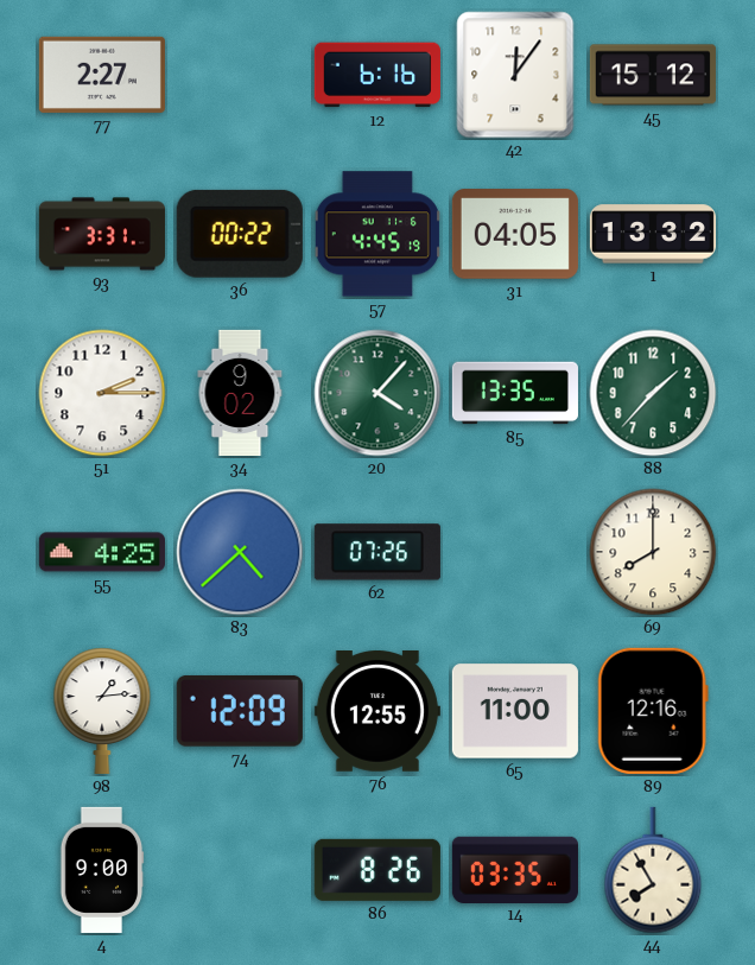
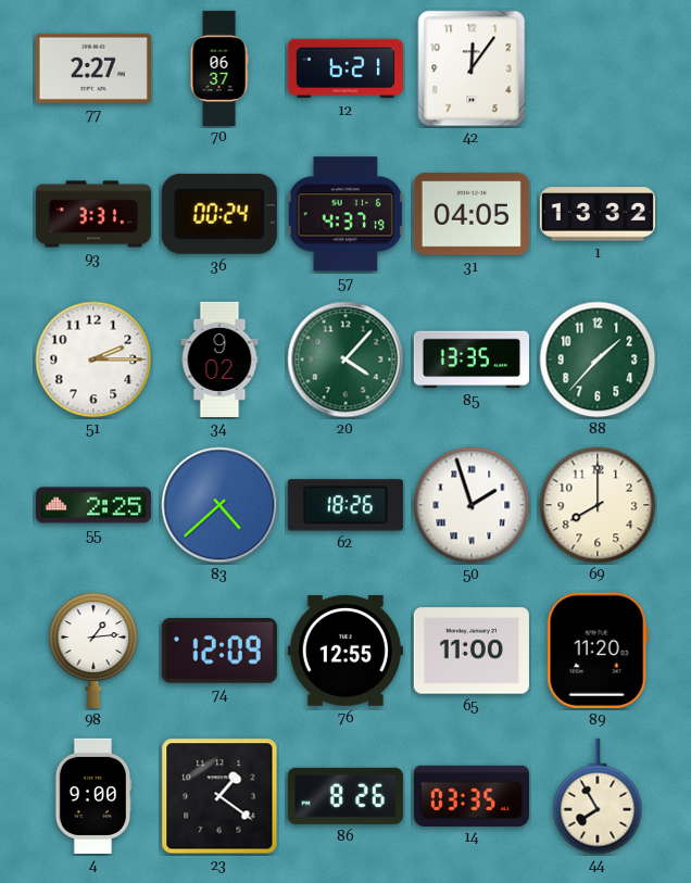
70: none -> 06:37 (219, 67)
12: 6:16 -> 6:21 (345, 68)
45: 15:12 -> none (653, 75)
36: 00:22 -> 00:24 (219, 214)
57: 4:45 -> 4:37 (345, 214)
55: 4:25 -> 2:25 (93, 505)
62: 07:26 -> 18:26 (345, 505)
50: none -> 1:57 (472, 505)
89: 12:16 -> 11:20 (598, 651)
23: none -> 1:21 (219, 796)
